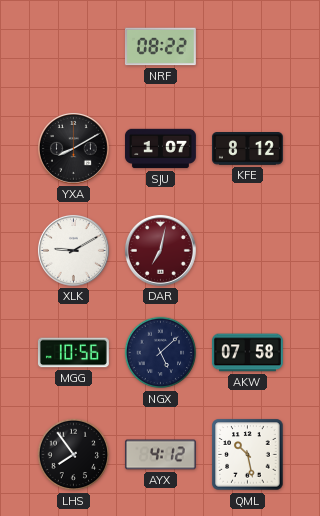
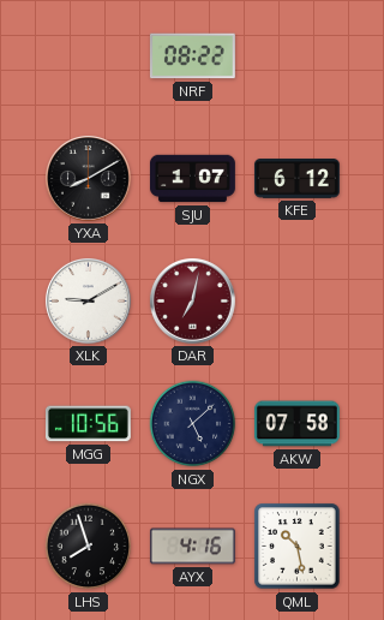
KFE: 8:12 -> 6:12 (296, 179)
LHS: 7:54 -> 7:57 (89, 547)
AYX: 4:12 -> 4:16 (192, 547)
